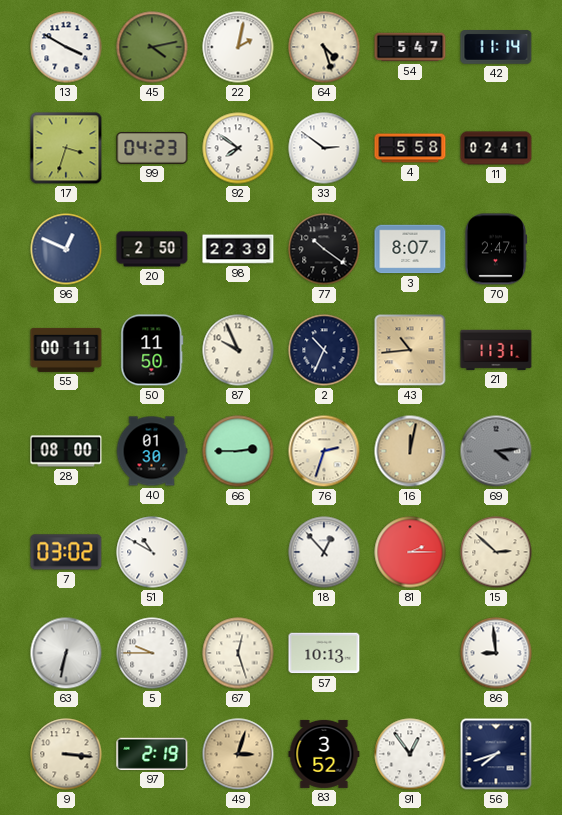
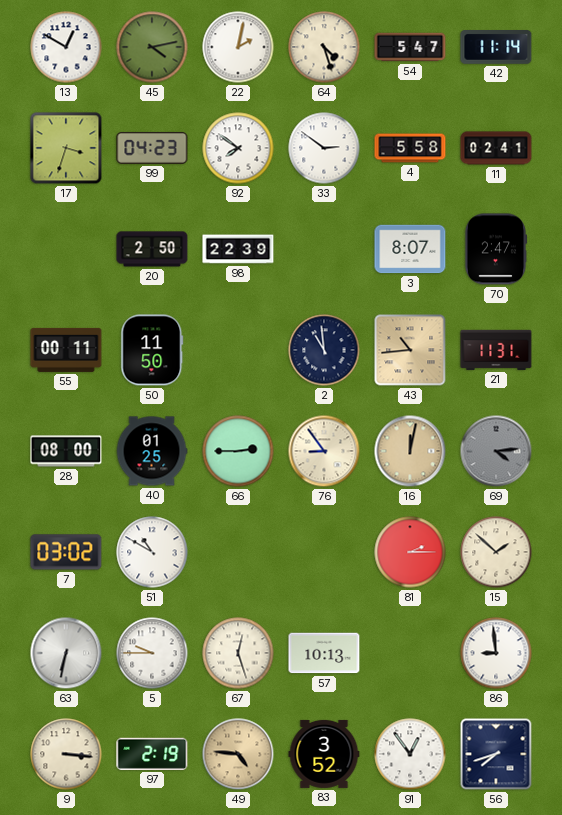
13: 3:50 -> 12:50 (66, 47)
96: 12:49 -> none (66, 249)
77: 10:21 -> none (324, 249)
87: 9:56 -> none (238, 350)
2: 10:34 -> 10:59 (324, 350)
40: 01:30 -> 01:25 (152, 451)
76: 2:33 -> 8:54 (324, 451)
18: 12:53 -> none (324, 552)
15: 2:52 -> 1:52 (496, 552)
49: 3:03 -> 4:46 (238, 754)
